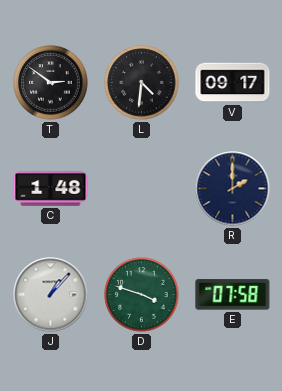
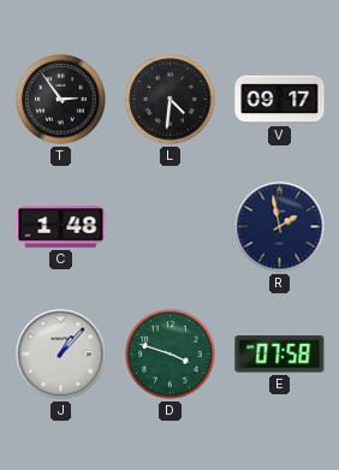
T: 2:51 -> 2:54 (61, 100)
R: 2:00 -> 1:58 (280, 227)
